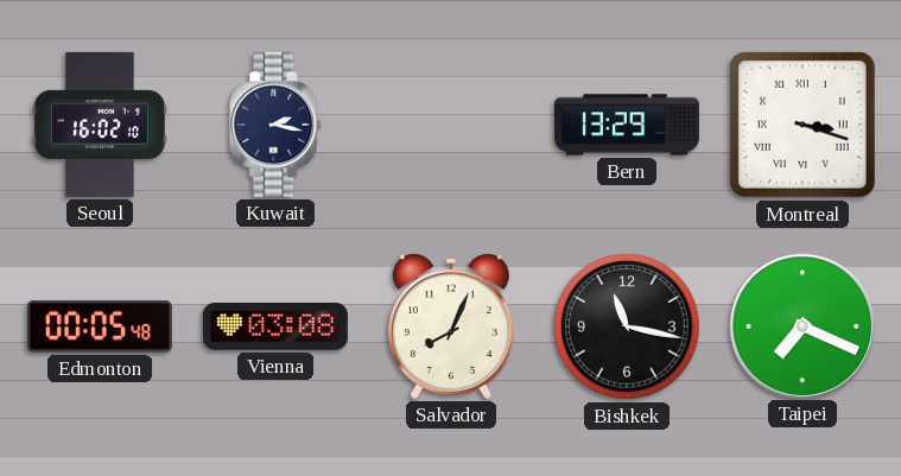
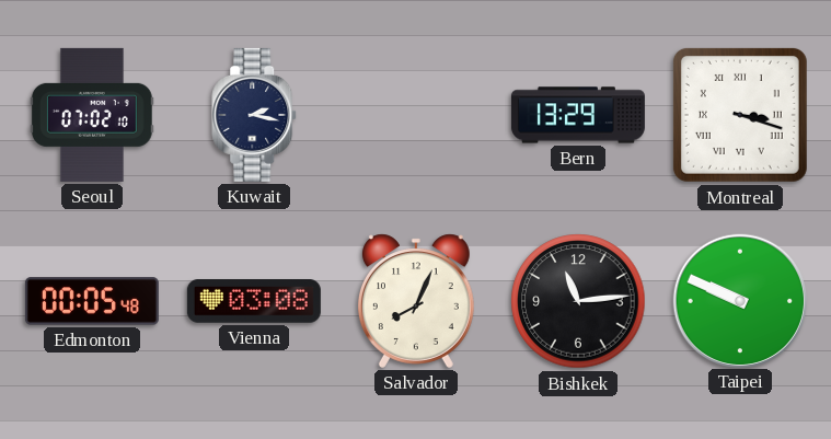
Seoul: 16:02 -> 07:02 (92, 115)
Bishkek: 11:17 -> 11:14 (578, 301)
Taipei: 7:19 -> 9:49 (739, 300)
